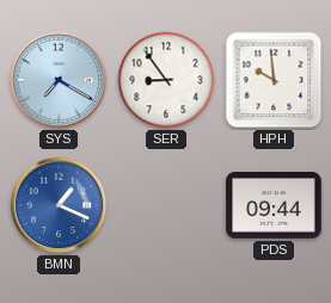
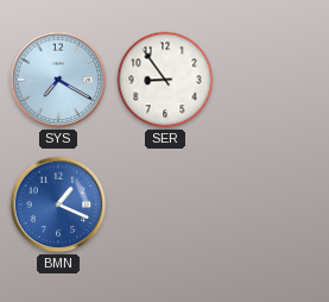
HPH: 9:59 -> none (274, 80)
PDS: 09:44 -> none (274, 205)
